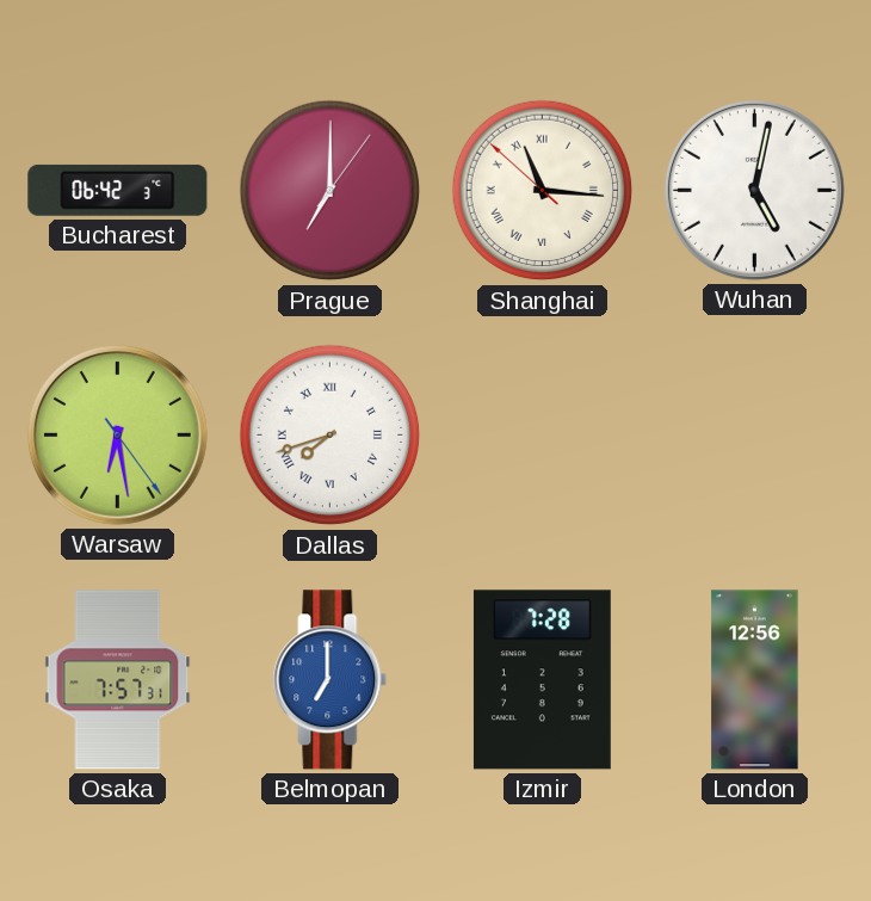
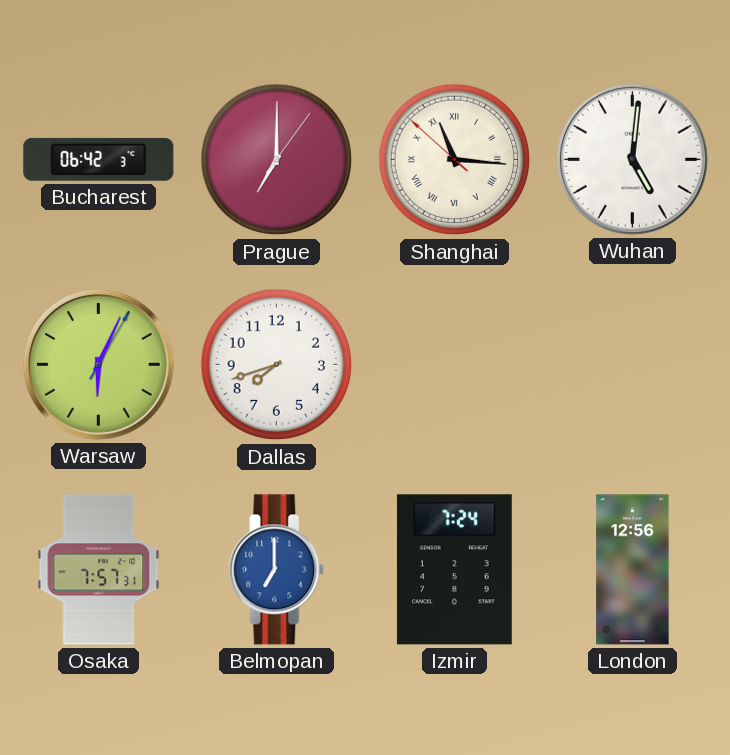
Wuhan: 5:02 -> 5:01 (632, 159)
Warsaw: 6:28 -> 6:04 (98, 364)
Dallas numerals: Roman -> Arabic (277, 365)
Izmir: 7:28 -> 7:24 (454, 570)
